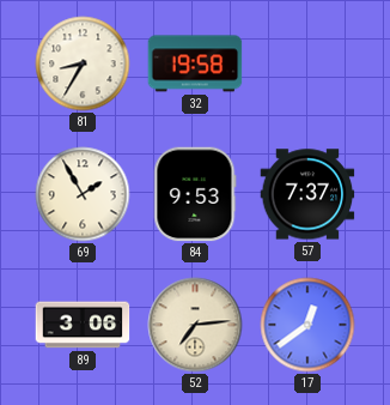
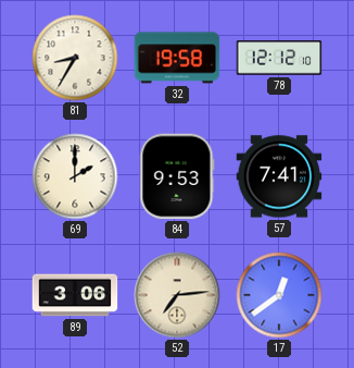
78: none -> 12:12 (279, 58)
69: 1:55 -> 2:00 (75, 176)
57: 7:37 -> 7:41 (279, 176)
